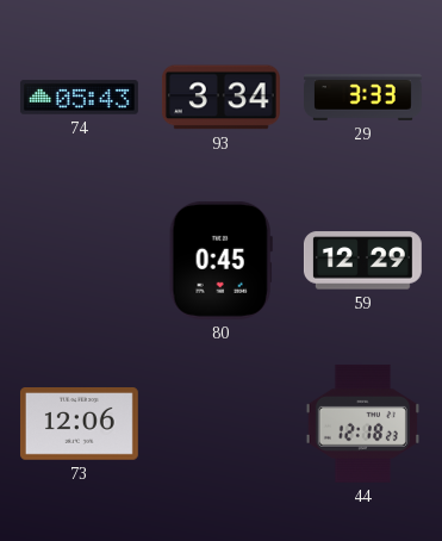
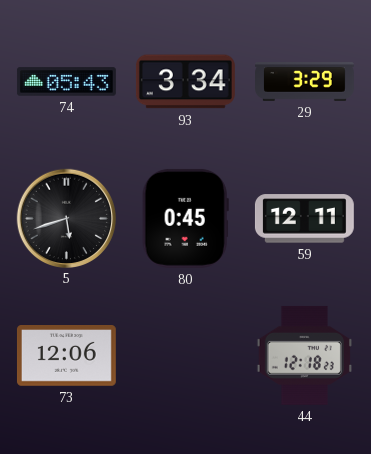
29: 3:33 -> 3:29 (305, 82)
5: none -> 5:42 (66, 218)
59: 12:29 -> 12:11 (304, 219)
